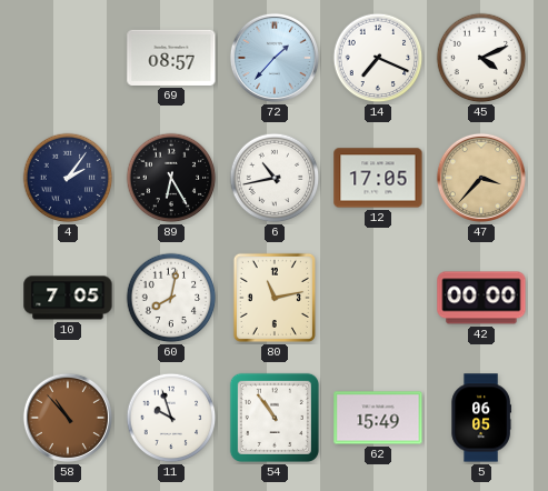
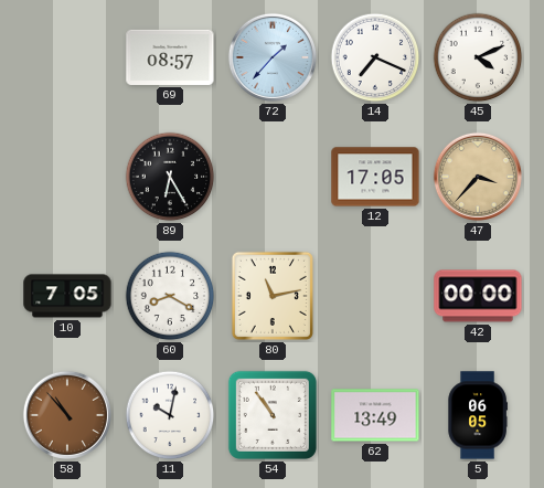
4: 2:06 -> none (68, 178)
6: 10:43 -> none (275, 178)
60: 8:02 -> 8:20 (170, 296)
11: 9:57 -> 10:02 (170, 415)
62: 15:49 -> 13:49 (375, 415)
